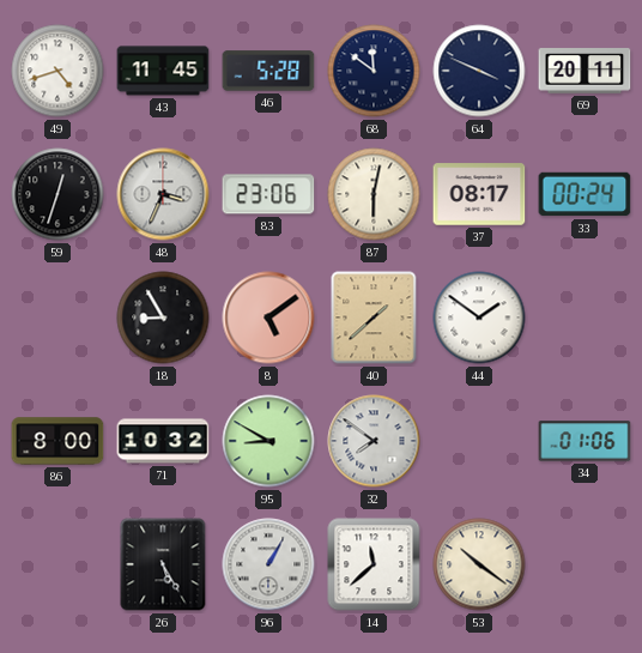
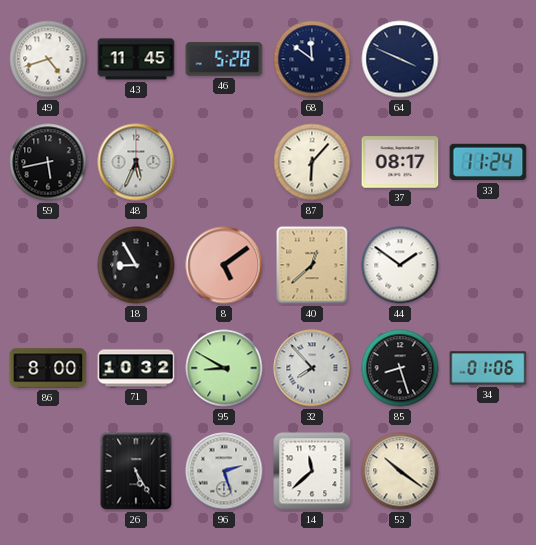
69: 20:11 -> none (585, 71)
59: 12:33 -> 5:43 (48, 162)
48: 3:34 -> 5:34 (136, 162)
83: 23:06 -> none (268, 194)
87: 6:02 -> 6:07 (312, 162)
33: 00:24 -> 11:24 (488, 162)
40: 1:38 -> 12:38 (312, 265)
32: 7:51 -> 7:53 (312, 368)
85: none -> 8:27 (400, 368)
96: 1:05 -> 2:27 (224, 471)
